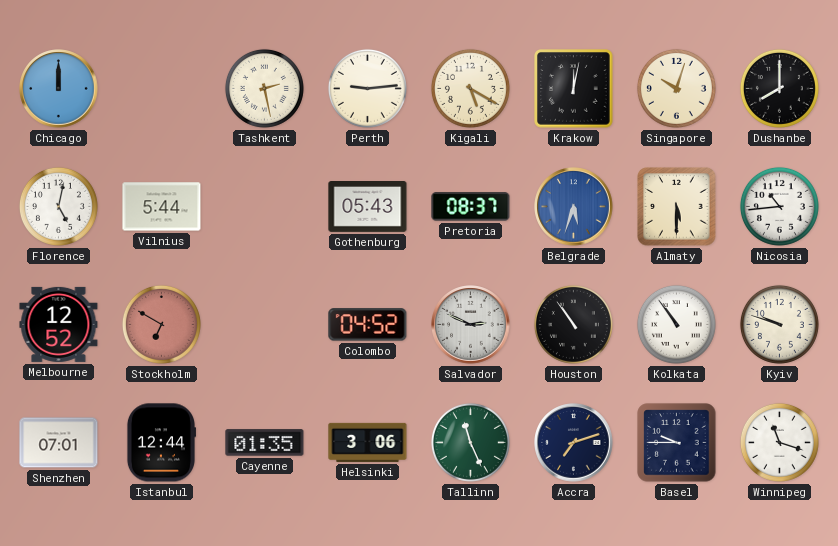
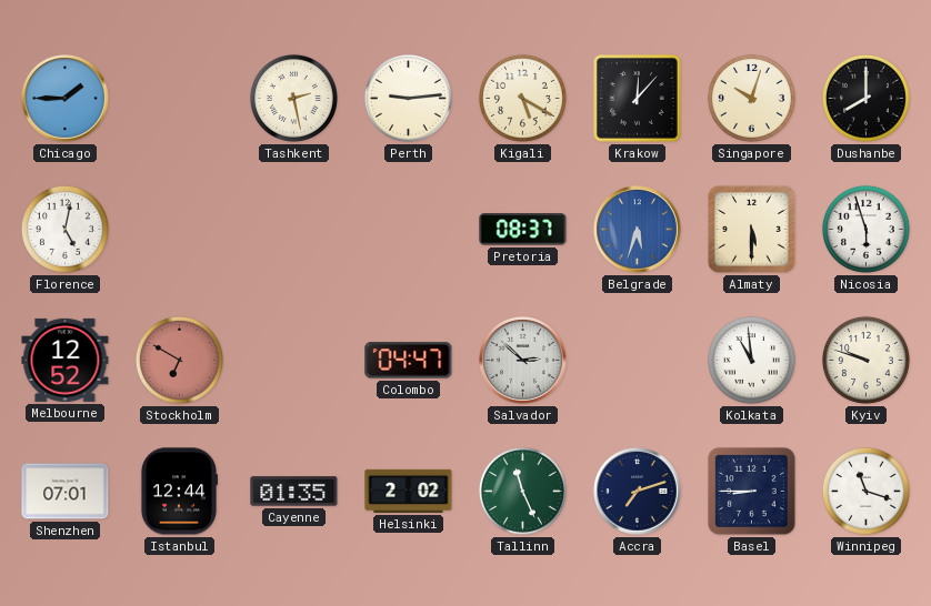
Chicago: 12:00 -> 1:45 (66, 99)
Krakow: 12:02 -> 12:07 (638, 99)
Vilnius: 5:44 -> none (162, 207)
Gothenburg: 05:43 -> none (368, 207)
Nicosia: 10:44 -> 5:57 (865, 229)
Colombo: 04:52 -> 04:47 (409, 361)
Salvador: 2:49 -> 2:52 (523, 361)
Houston: 10:54 -> none (573, 324)
Kolkata: 10:54 -> 10:59 (751, 360)
Helsinki: 3:06 -> 2:02 (409, 491)
Basel: 9:45 -> 8:45 (752, 492)
